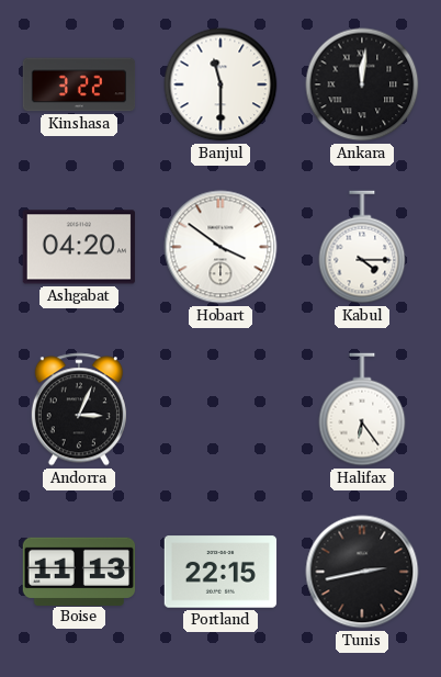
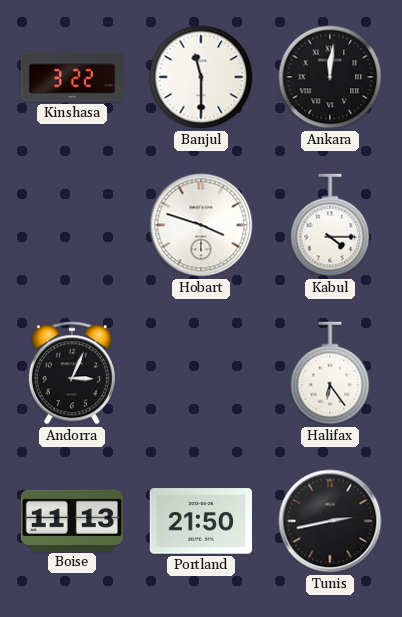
Ashgabat: 04:20 -> none (78, 247)
Hobart: 3:51 -> 3:48 (201, 225)
Portland: 22:15 -> 21:50 (201, 521)
